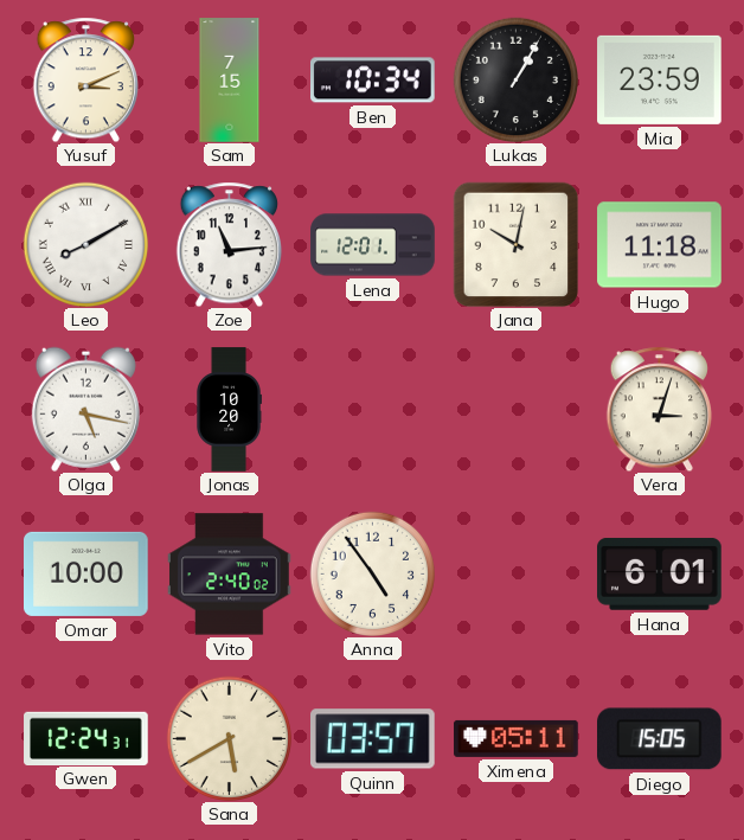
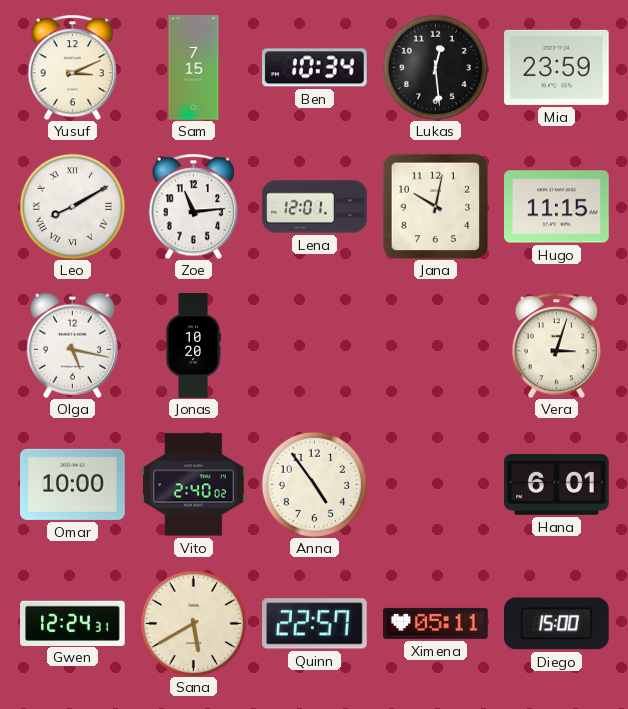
Lukas: 1:05 -> 12:29 (435, 67)
Hugo: 11:18 -> 11:15 (557, 207)
Quinn: 03:57 -> 22:57 (315, 624)
Diego: 15:05 -> 15:00 (557, 624)
